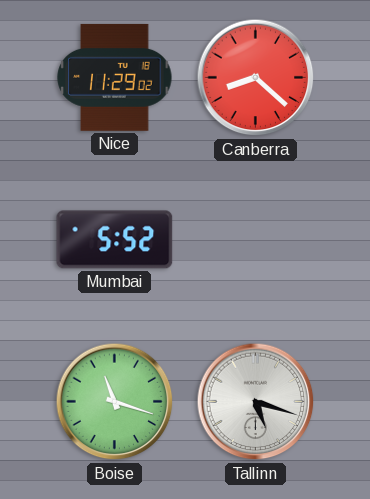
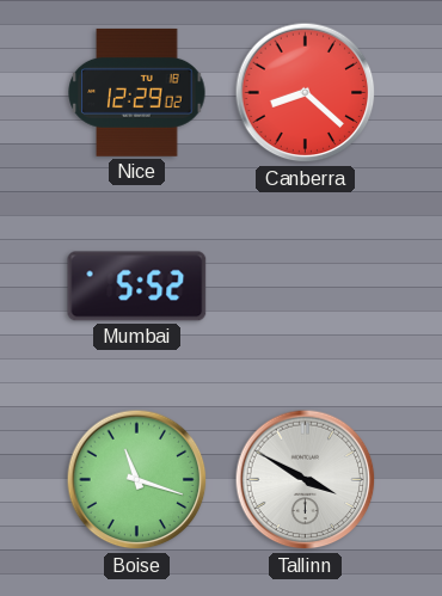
Nice: 11:29 -> 12:29 (137, 92)
Tallinn: 5:18 -> 3:50 (306, 480)
